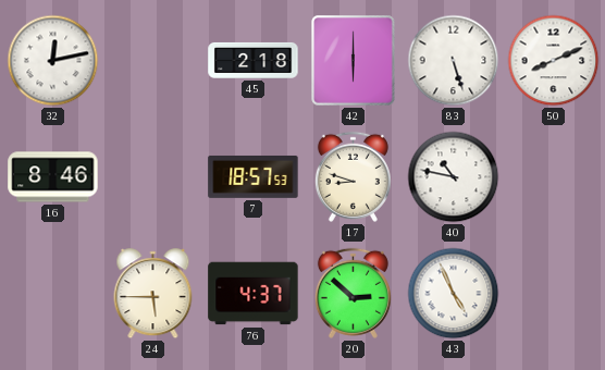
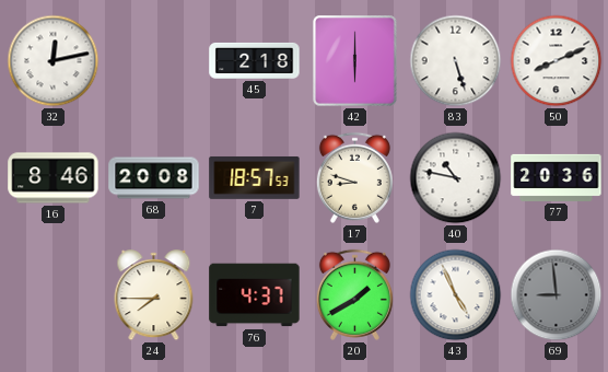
68: none -> 20:08 (154, 178)
77: none -> 20:36 (557, 177)
24: 5:45 -> 7:45 (154, 295)
20: 2:52 -> 1:40 (354, 294)
69: none -> 8:59 (557, 295)
